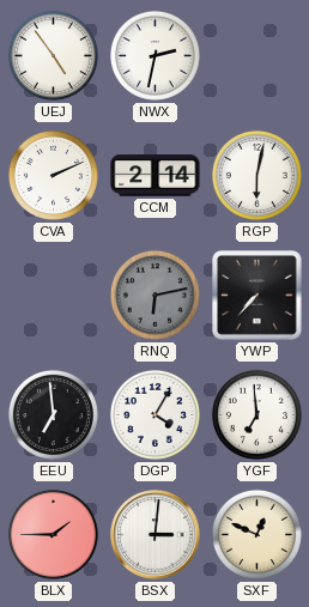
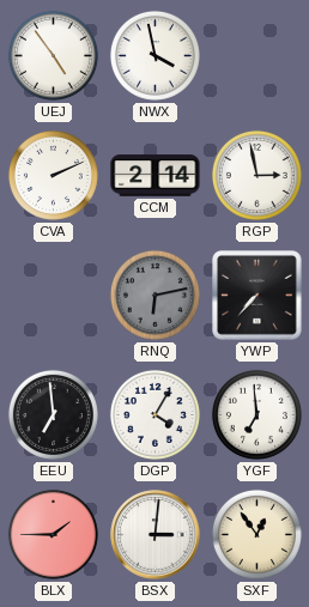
NWX: 2:32 -> 3:58 (154, 55)
RGP: 6:02 -> 2:58 (256, 175)
SXF: 12:49 -> 12:54 (256, 534)
